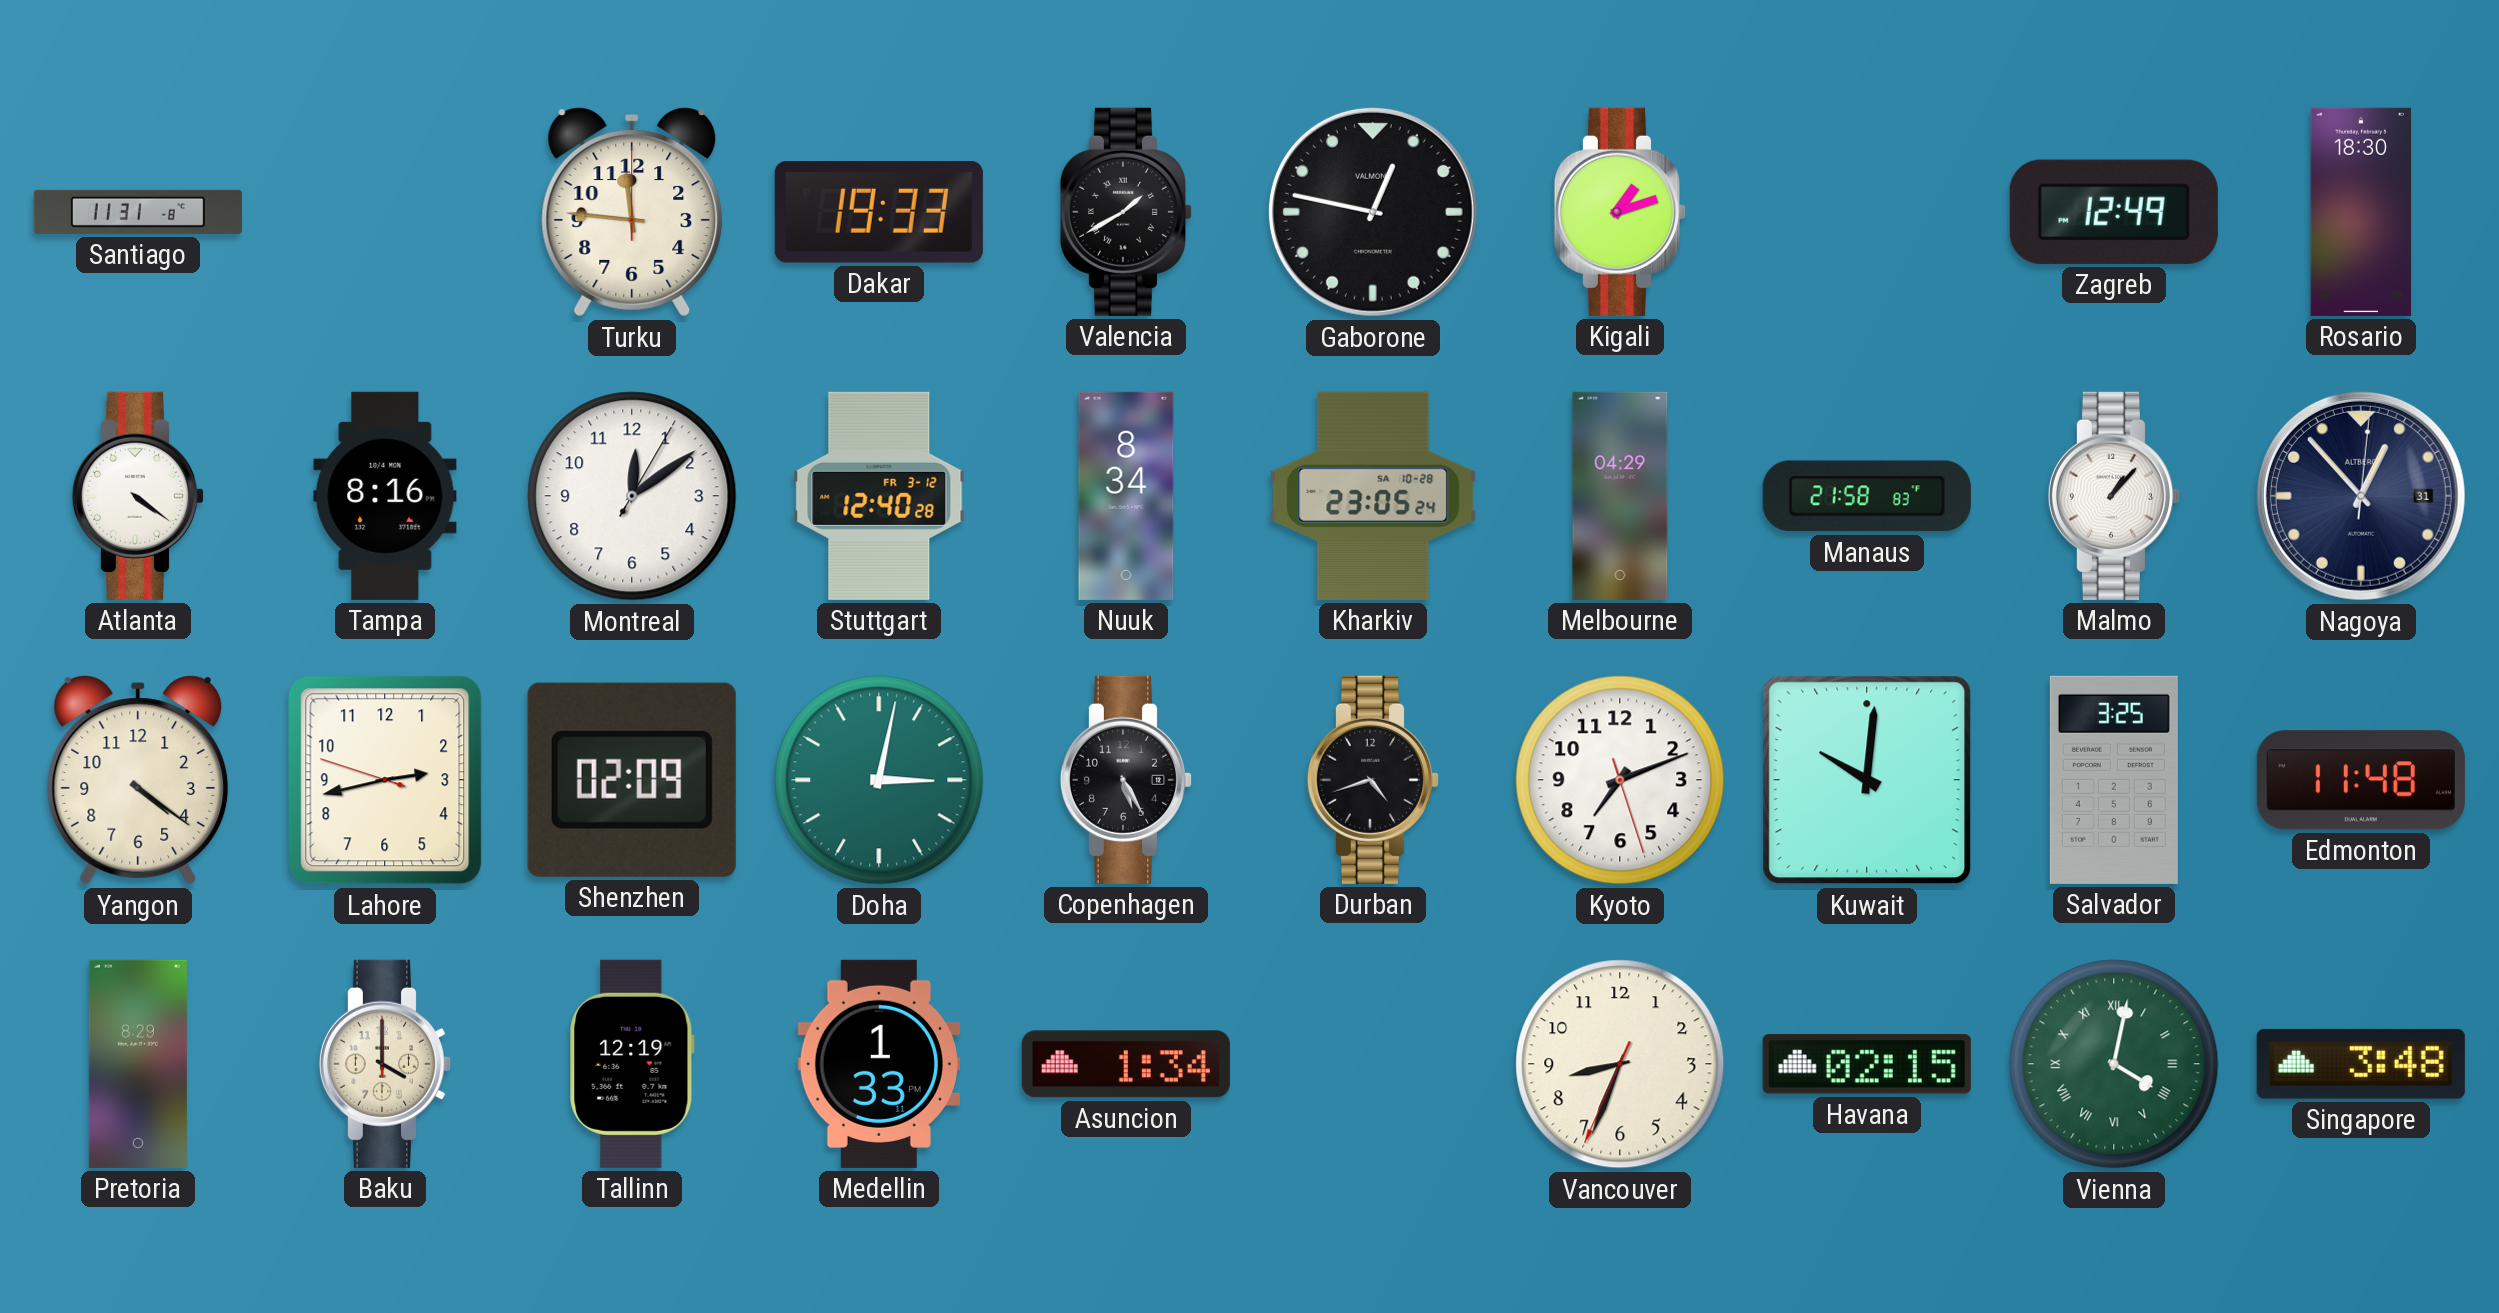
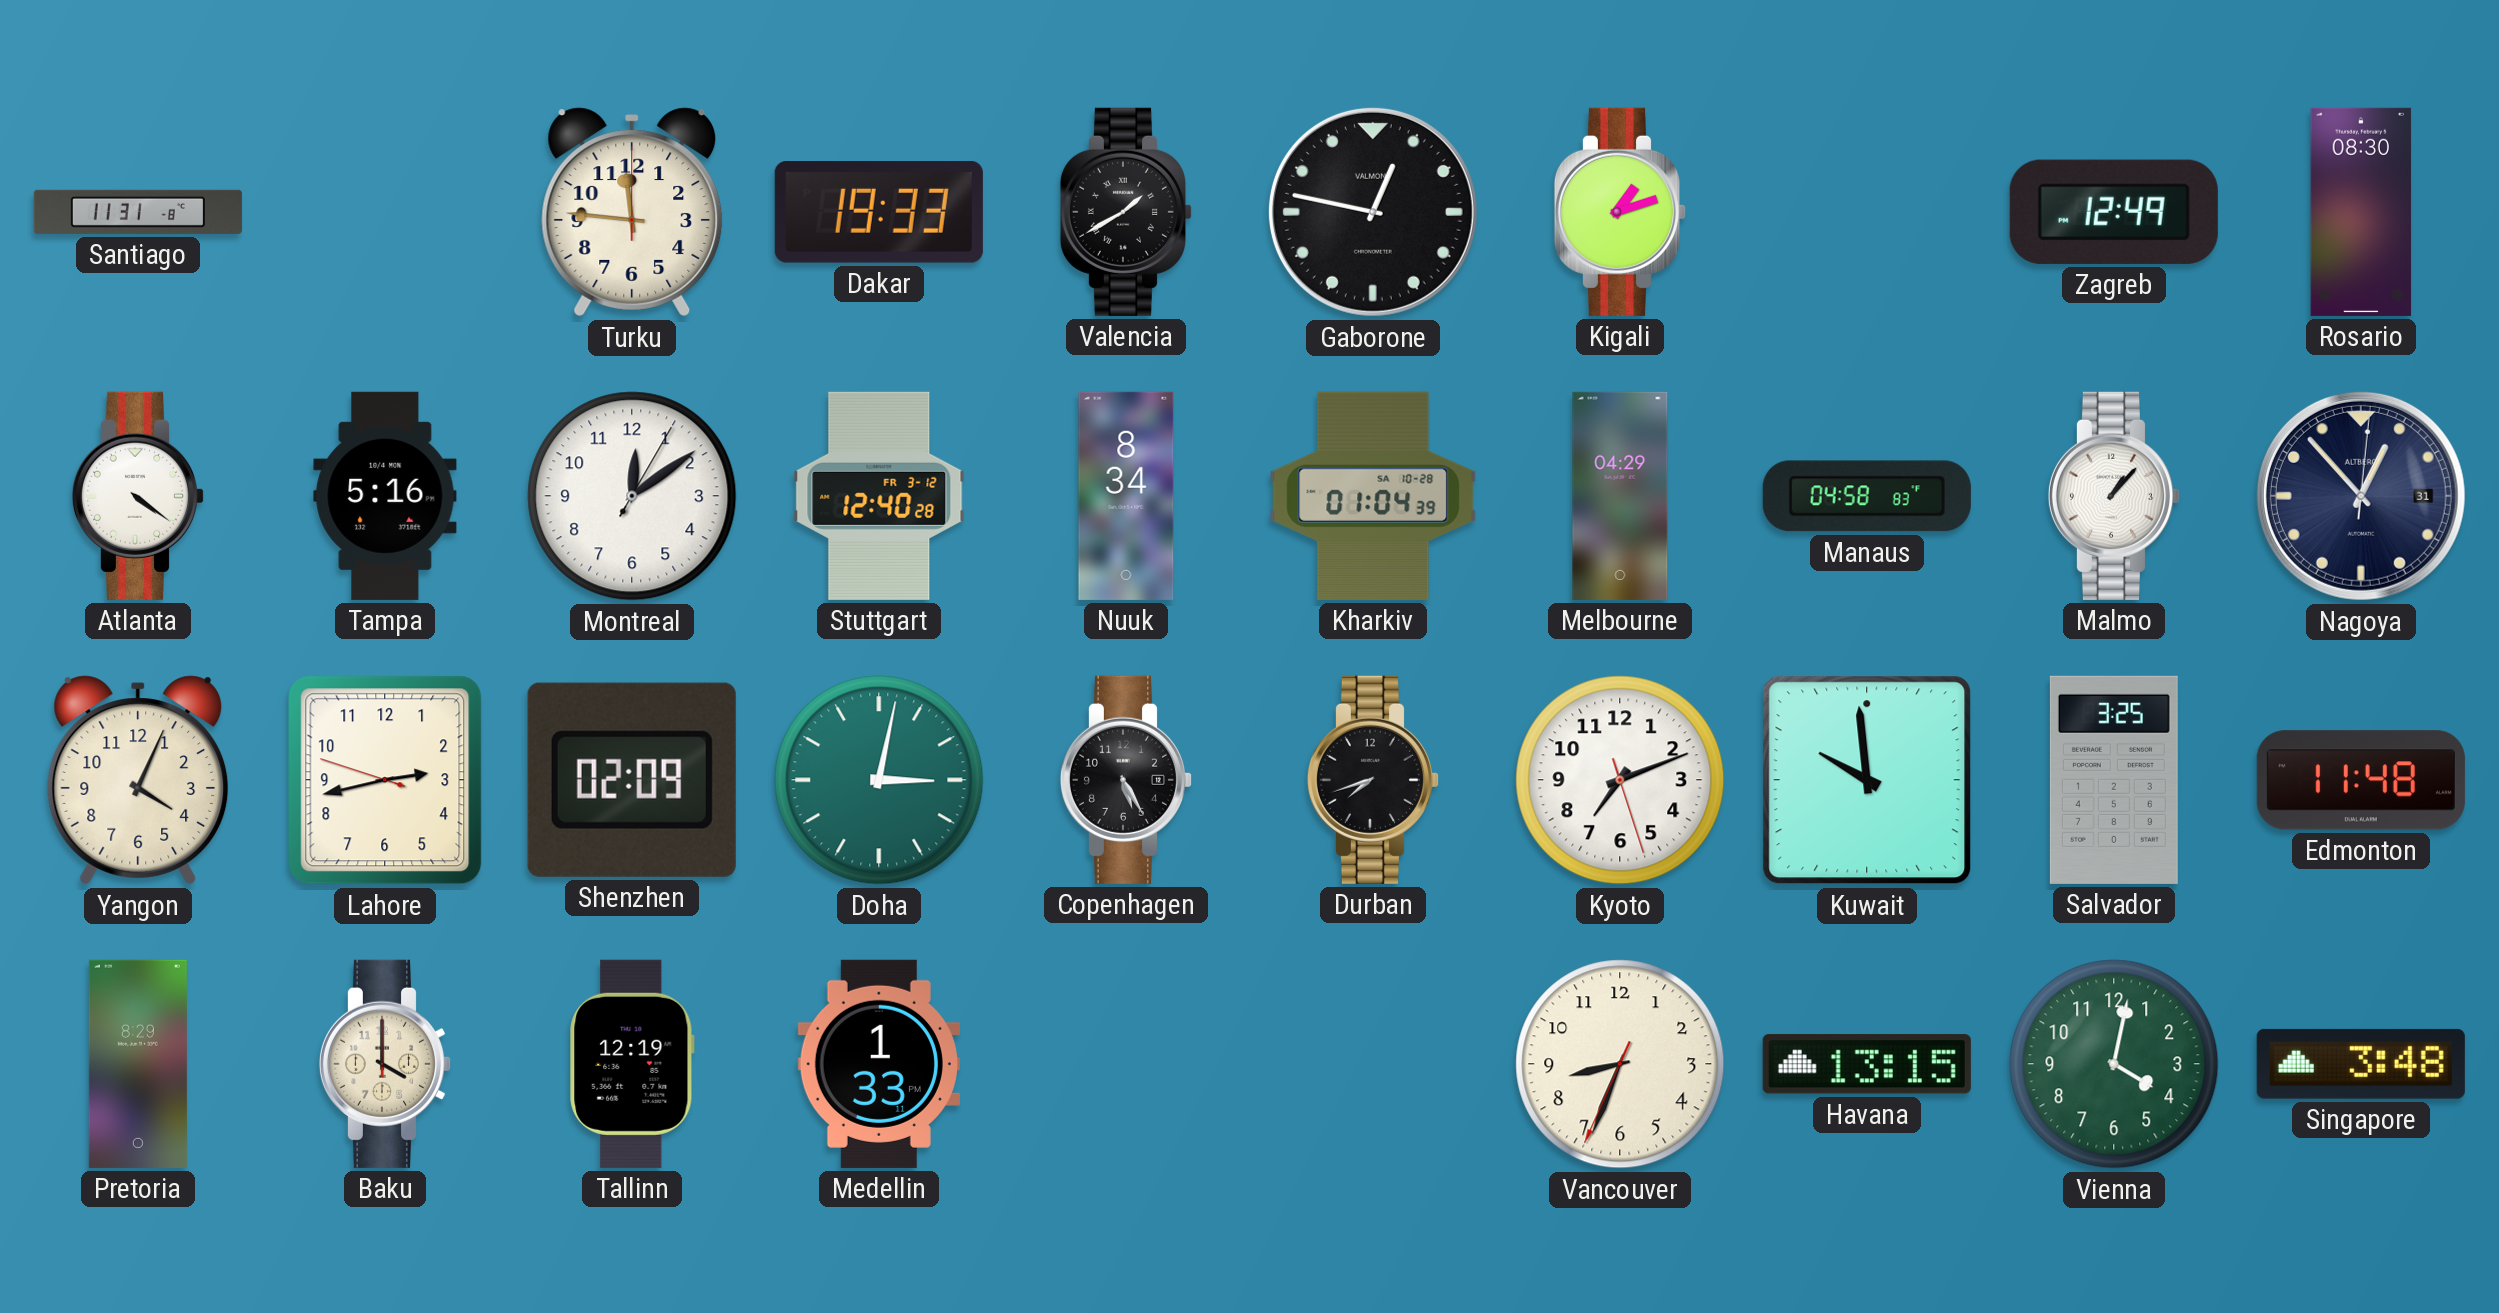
Rosario: 18:30 -> 08:30 (2361, 212)
Tampa: 8:16 -> 5:16 (385, 496)
Kharkiv: 23:05 -> 01:04 (1373, 496)
Manaus: 21:58 -> 04:58 (1867, 496)
Yangon: 4:21 -> 4:04 (138, 780)
Durban: 4:42 -> 7:42 (1372, 780)
Kuwait: 10:01 -> 9:59 (1867, 780)
Asuncion: 1:34 -> none (1126, 1064)
Havana: 02:15 -> 13:15 (1867, 1064)
Vienna numerals: Roman -> Arabic (2114, 1064)
